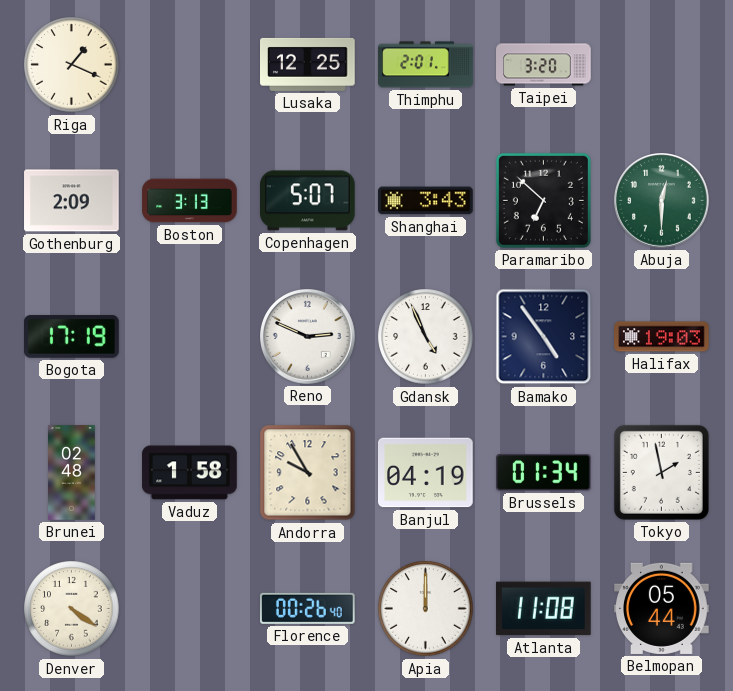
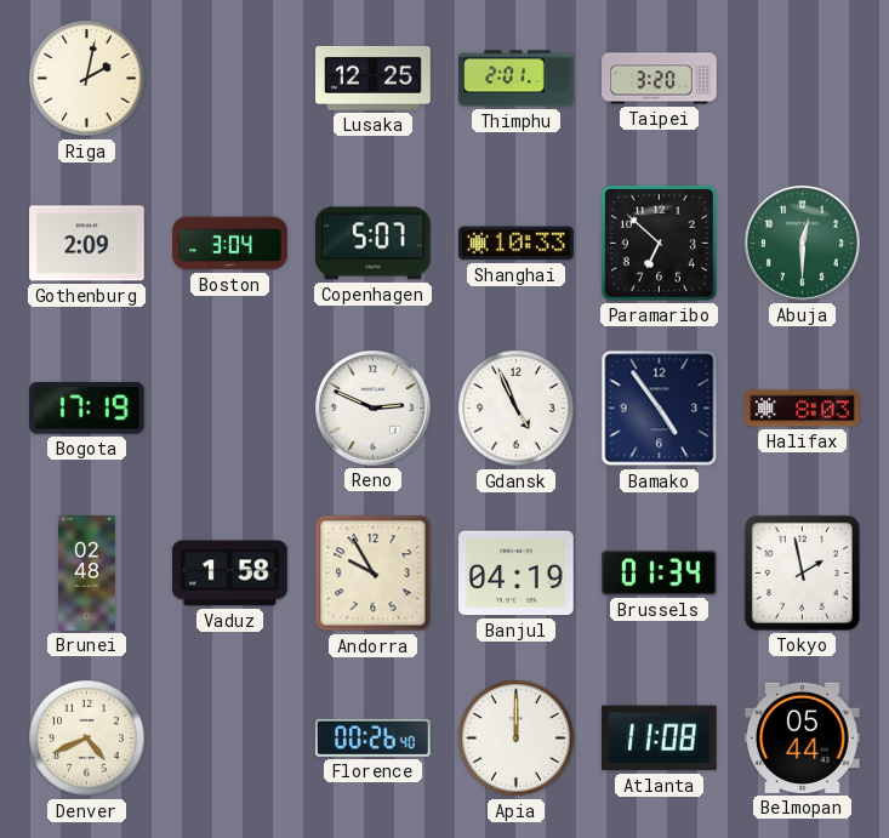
Riga: 1:19 -> 2:02 (87, 79)
Boston: 3:13 -> 3:04 (230, 244)
Shanghai: 3:43 -> 10:33 (517, 244)
Halifax: 19:03 -> 8:03 (803, 409)
Denver: 4:21 -> 4:41 (87, 739)
